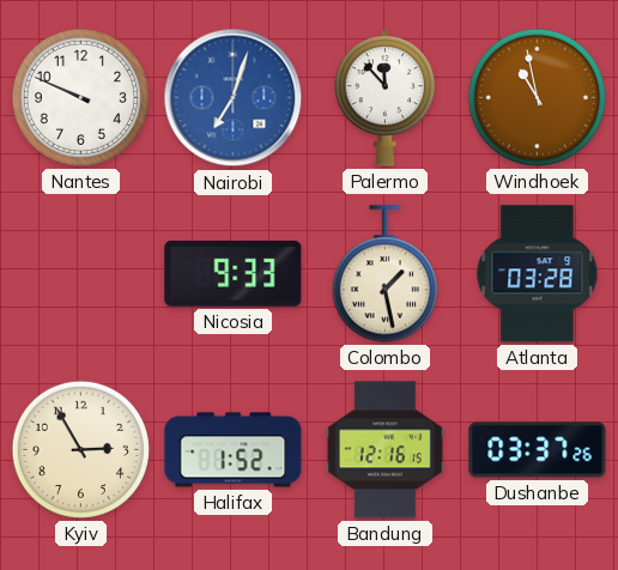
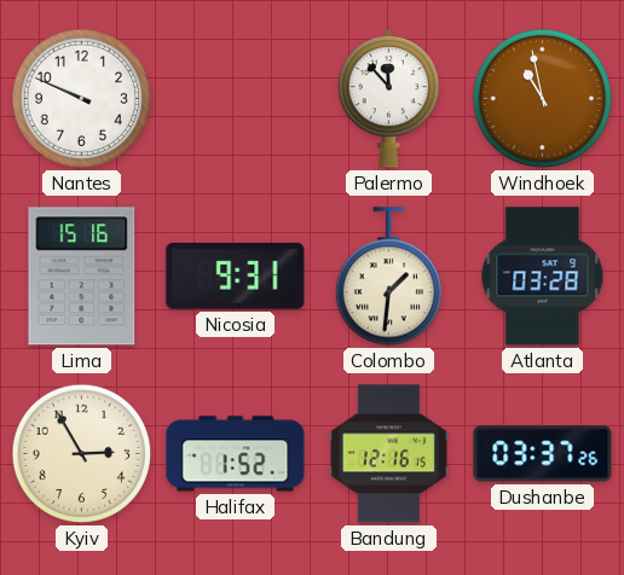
Nairobi: 7:03 -> none (234, 98)
Lima: none -> 15:16 (82, 277)
Nicosia: 9:33 -> 9:31 (236, 275)
Colombo: 1:28 -> 1:31 (388, 277)
